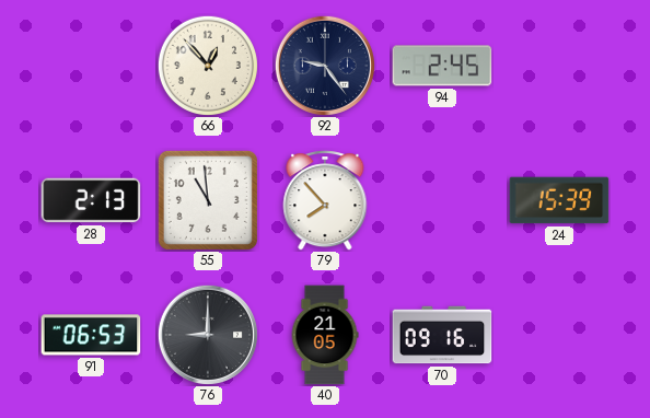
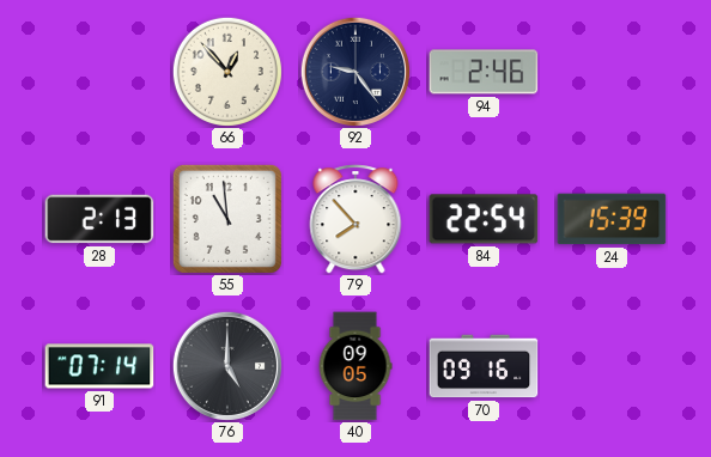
94: 2:45 -> 2:46 (484, 72)
84: none -> 22:54 (484, 219)
91: 06:53 -> 07:14 (99, 366)
76: 9:00 -> 5:00 (227, 366)
40: 21:05 -> 09:05 (355, 366)
